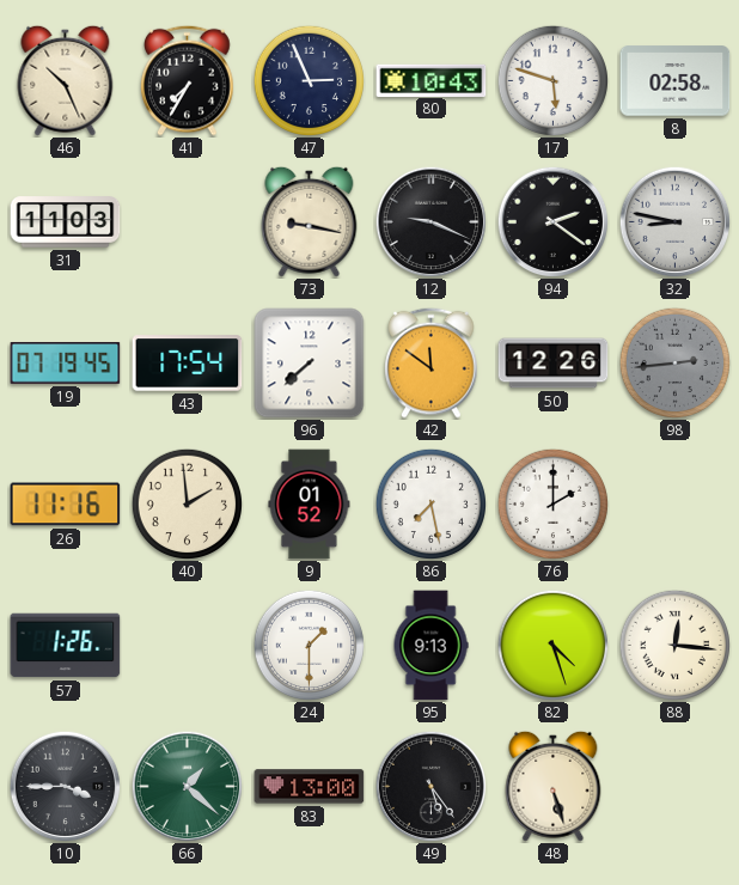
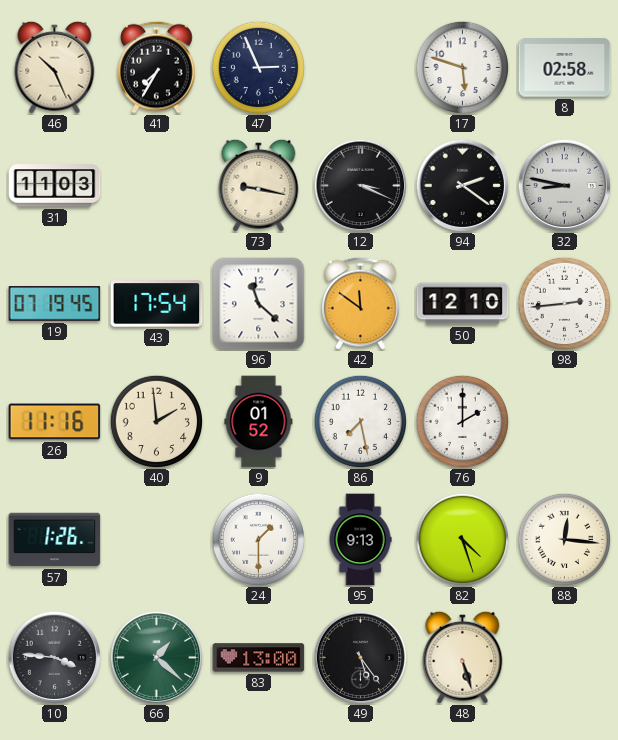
80: 10:43 -> none (432, 80)
12: 9:19 -> 3:19 (360, 185)
96: 7:38 -> 11:22 (259, 304)
50: 12:26 -> 12:10 (463, 304)
98 dial: grey -> white (564, 303)
10: 3:45 -> 3:46 (54, 657)
